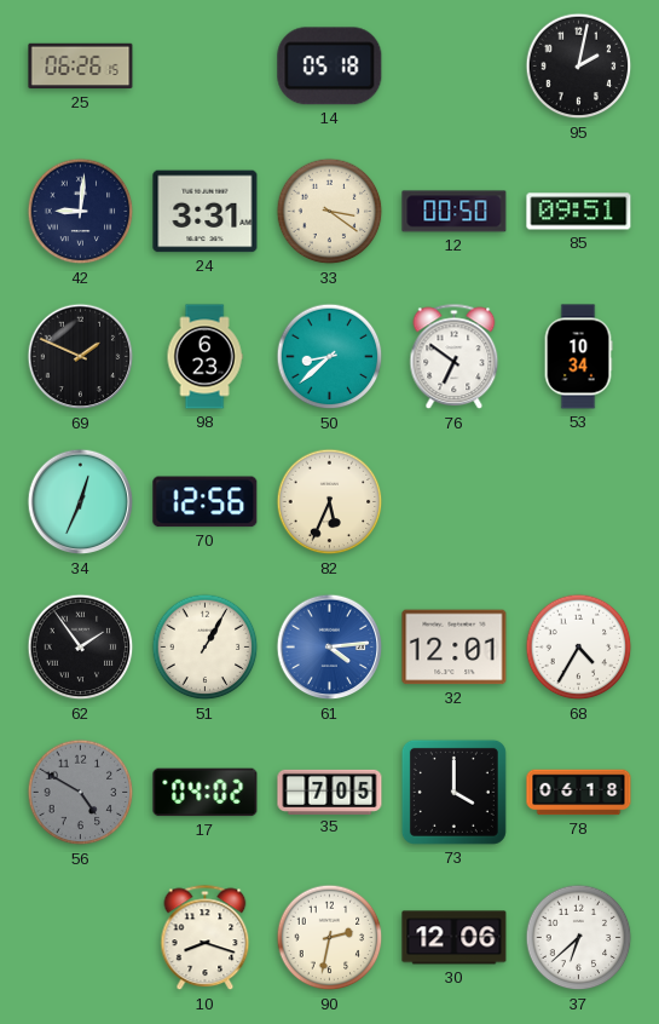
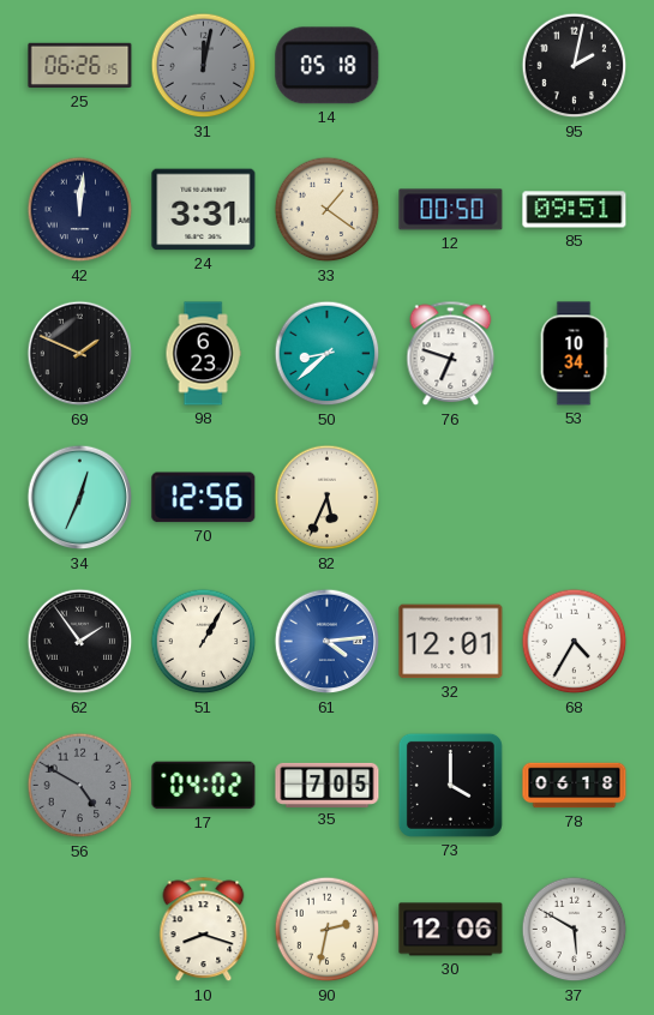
31: none -> 12:02 (204, 66)
42: 9:01 -> 12:01 (80, 210)
33: 3:21 -> 1:21 (328, 210)
76: 6:51 -> 6:48 (451, 354)
37: 6:38 -> 5:50 (575, 930)
